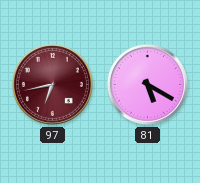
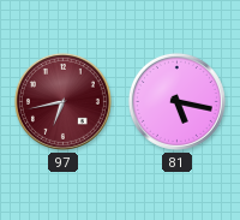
81: 5:20 -> 5:17 (176, 101)
